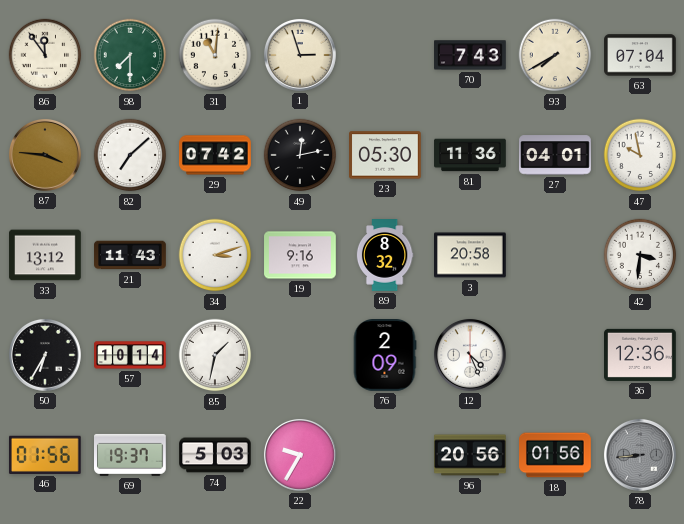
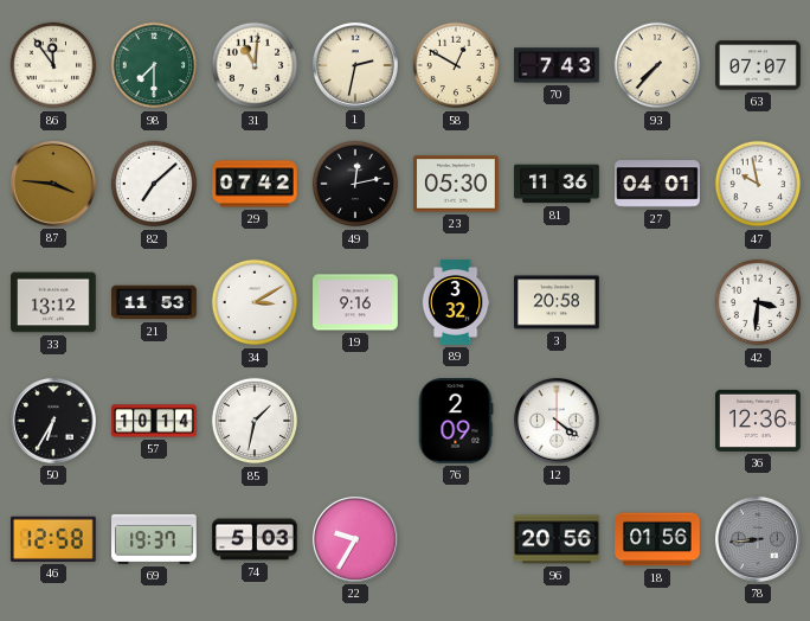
1: 2:57 -> 2:32 (355, 65)
58: none -> 12:50 (456, 65)
93: 7:40 -> 7:37 (657, 65)
63: 07:04 -> 07:07 (758, 65)
21: 11:43 -> 11:53 (154, 302)
34: 3:12 -> 3:10 (255, 302)
89: 8:32 -> 3:32 (456, 302)
12: 4:26 -> 4:21 (557, 421)
46: 01:56 -> 12:58 (53, 539)
